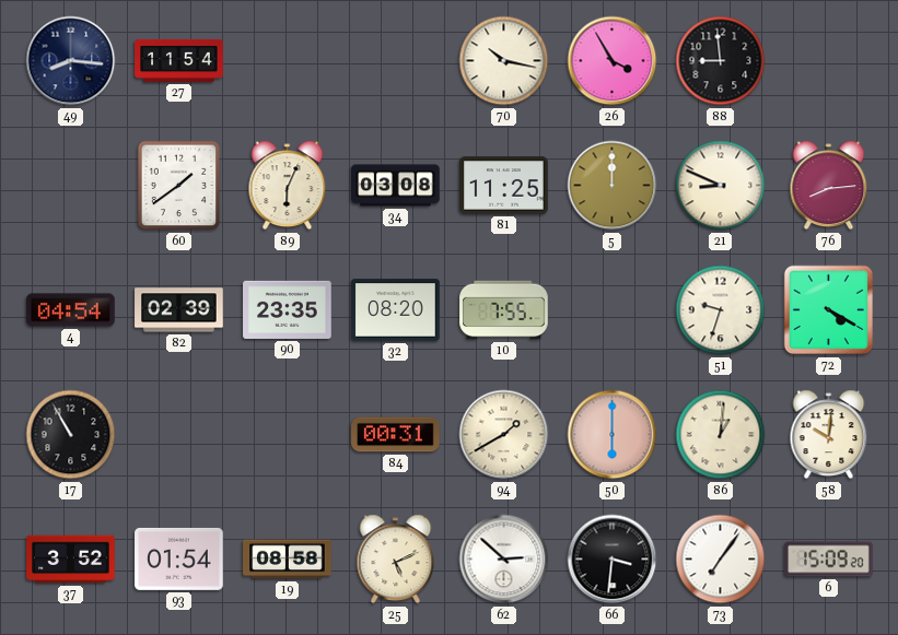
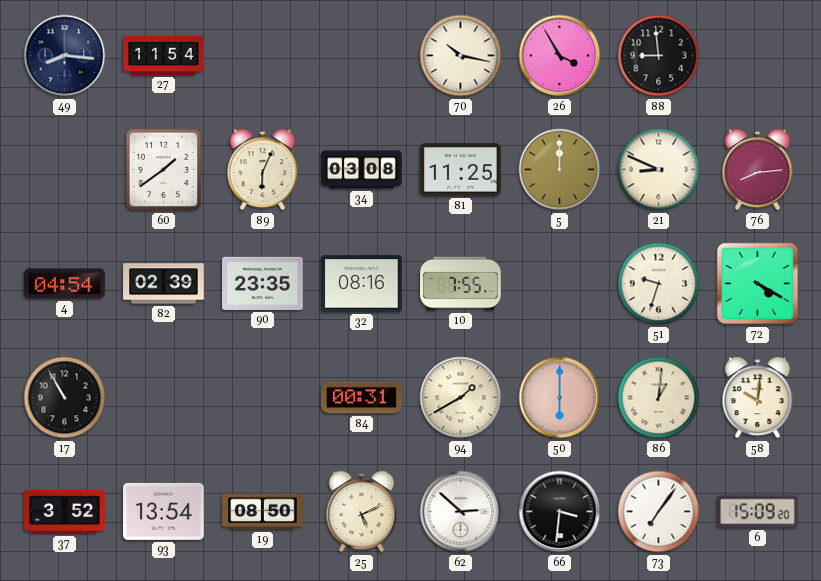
32: 08:20 -> 08:16 (362, 284)
93: 01:54 -> 13:54 (164, 511)
19: 08:58 -> 08:50 (263, 512)
